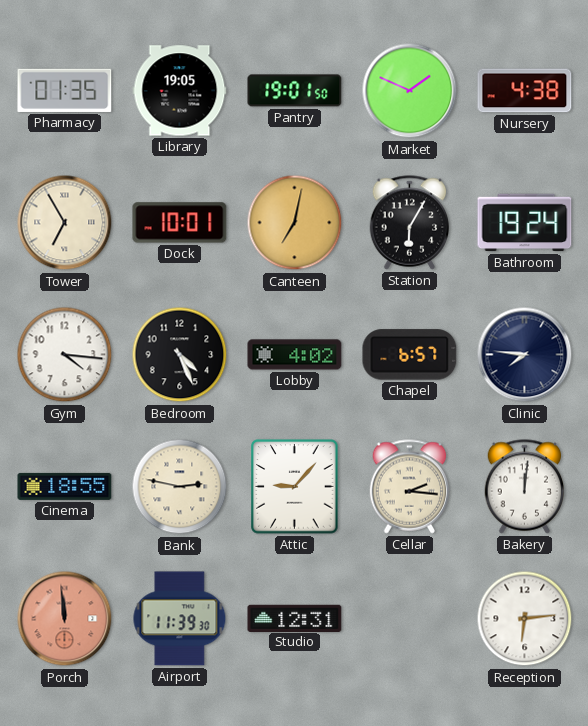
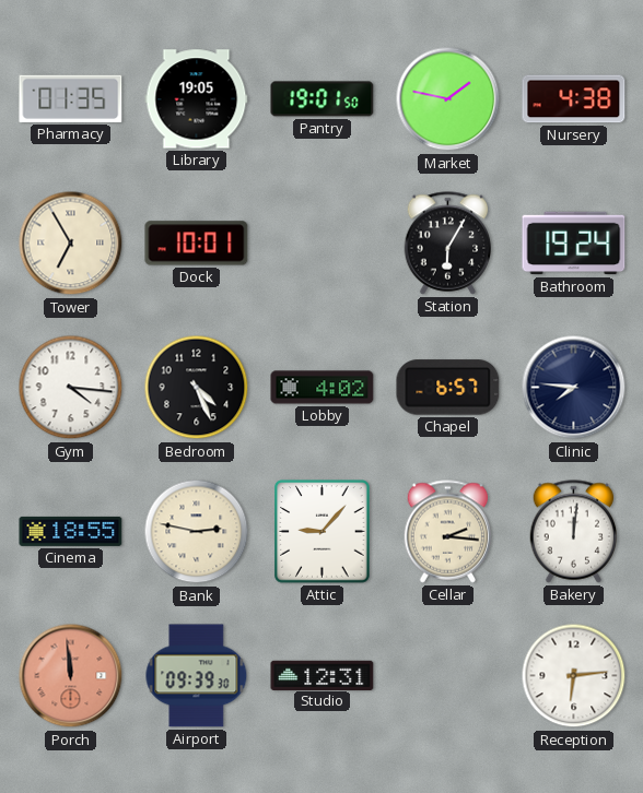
Market: 1:49 -> 1:47 (448, 99)
Canteen: 7:02 -> none (295, 223)
Airport: 11:39 -> 09:39 (197, 676)
